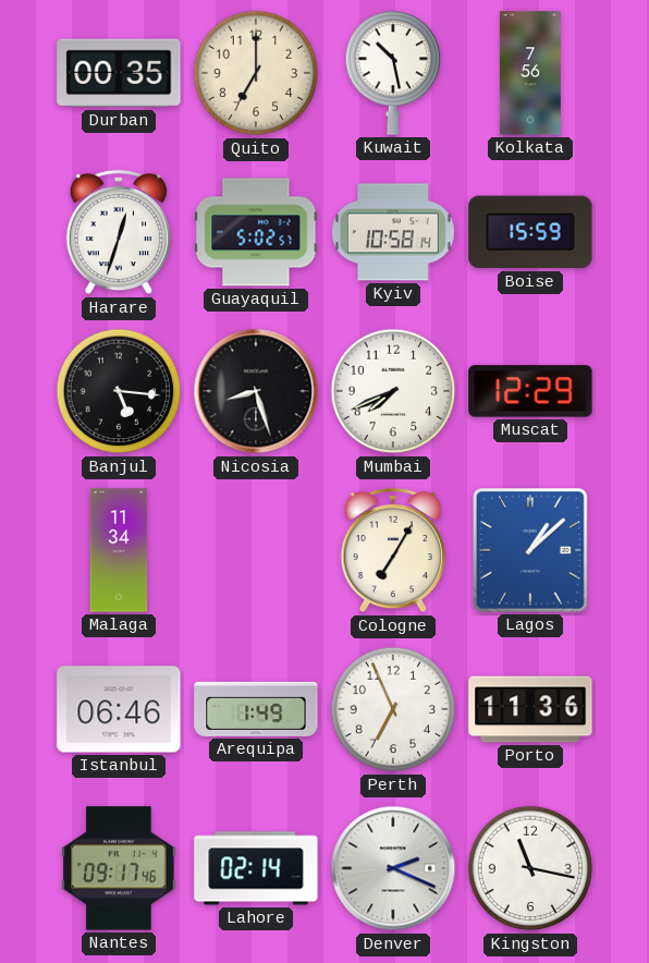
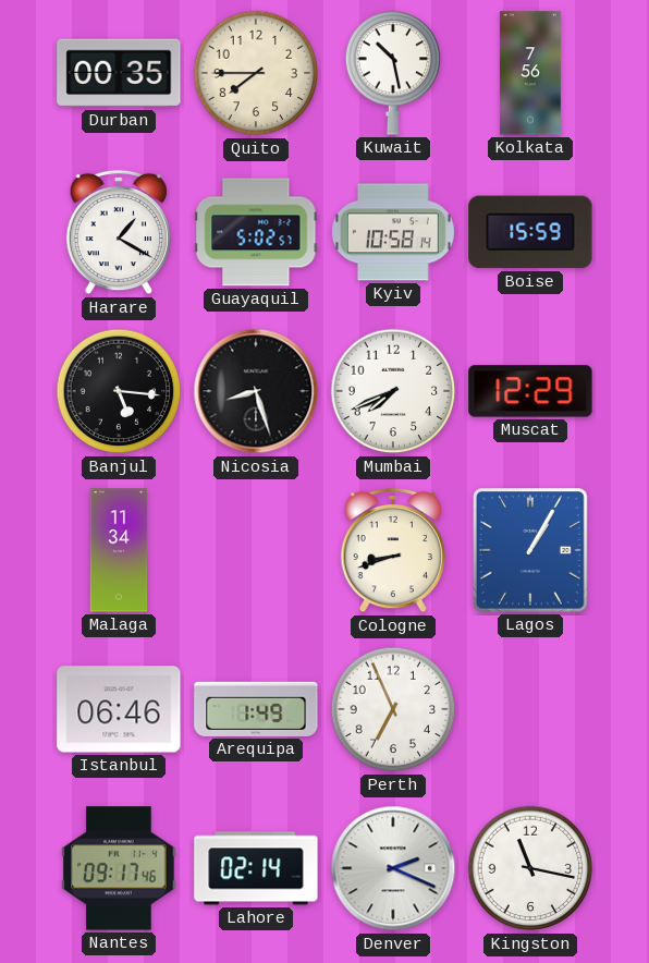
Quito: 7:00 -> 7:45 (256, 73)
Harare: 12:33 -> 1:20 (118, 232)
Cologne: 7:05 -> 8:42 (392, 550)
Lagos: 1:08 -> 1:05 (530, 551)
Porto: 11:36 -> none (530, 709)
